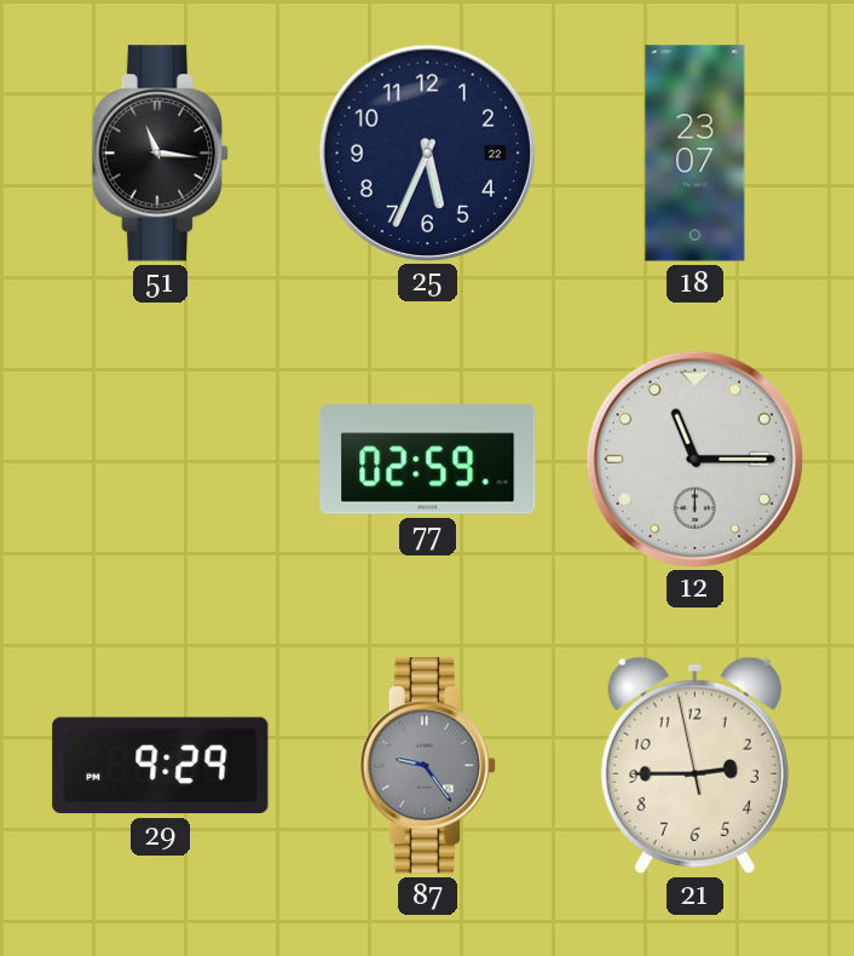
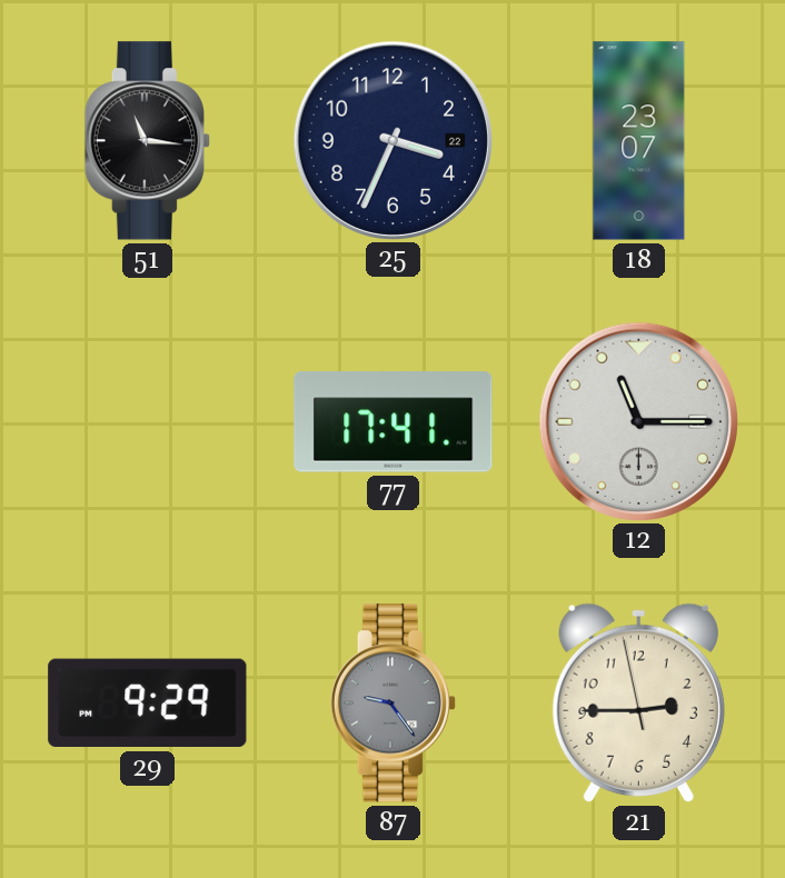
25: 5:34 -> 3:34 (392, 140)
77: 02:59 -> 17:41 (394, 422)
